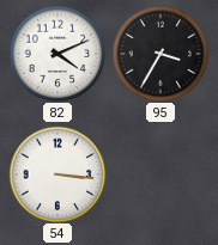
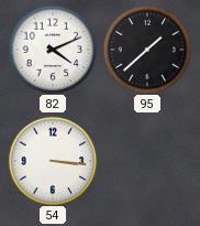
95: 3:35 -> 1:38 (147, 50)
